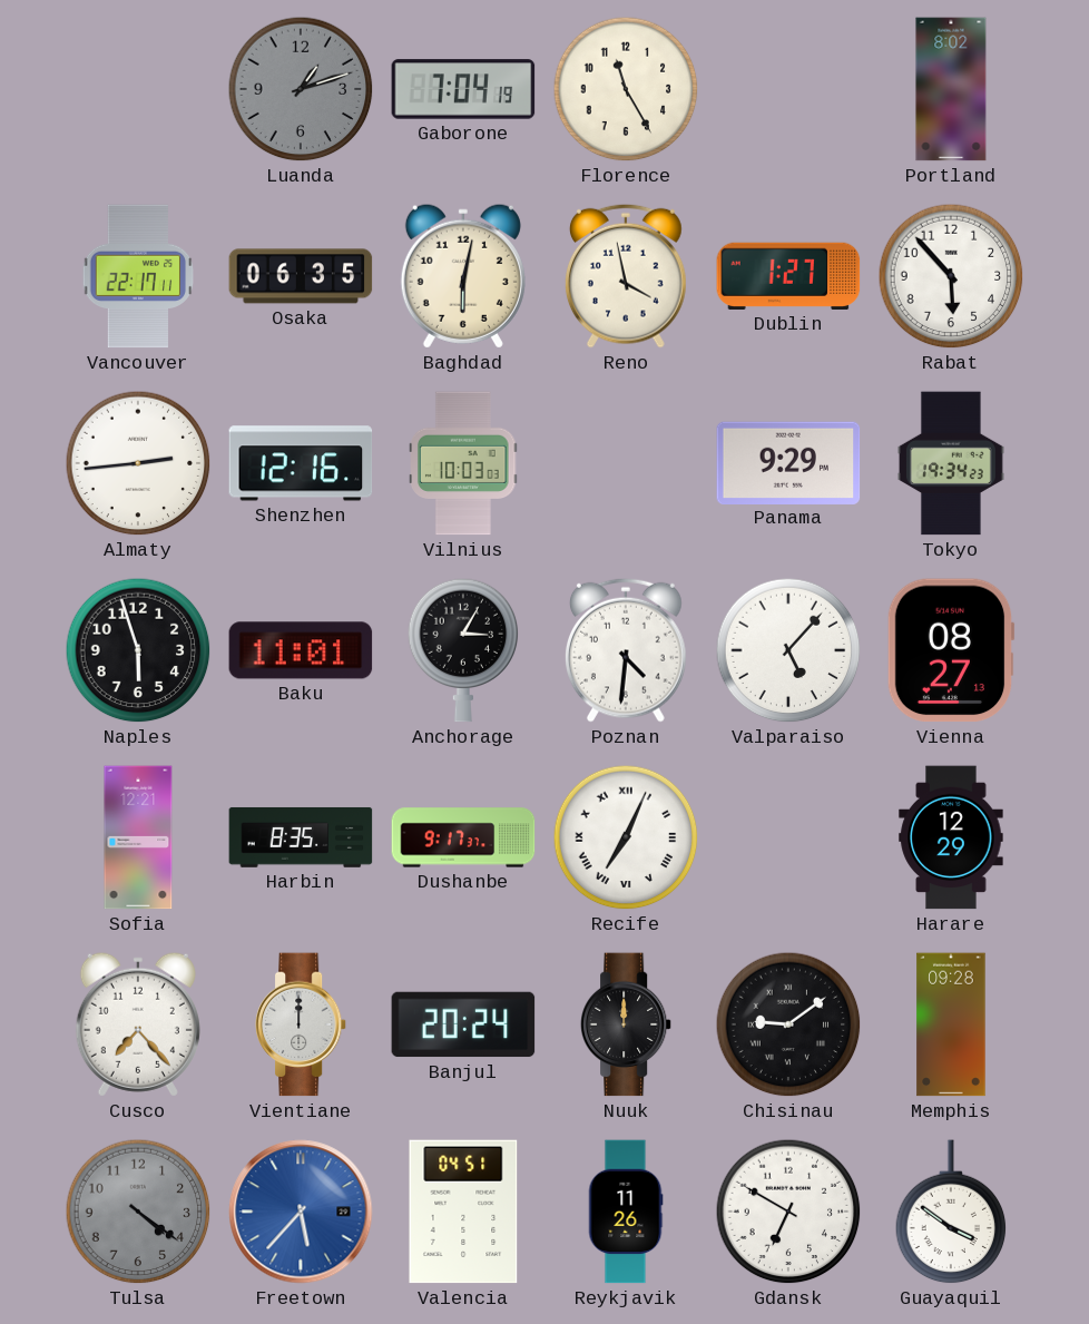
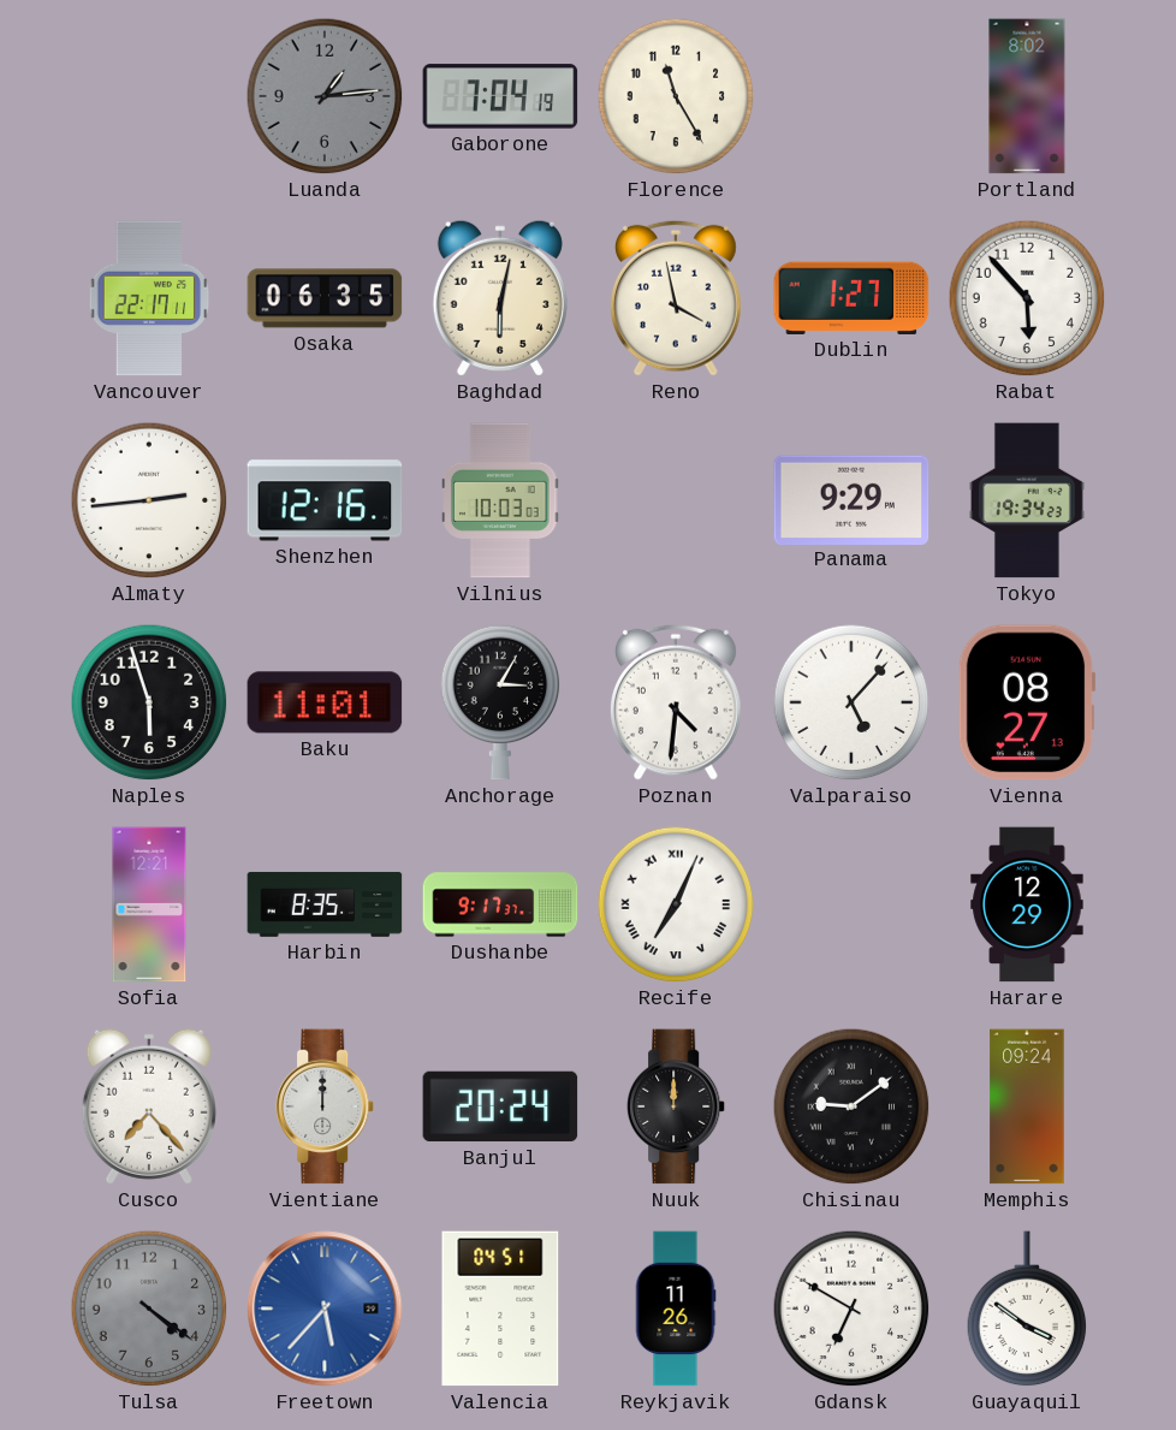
Luanda: 1:12 -> 1:14 (325, 96)
Memphis: 09:28 -> 09:24 (1027, 1106)
